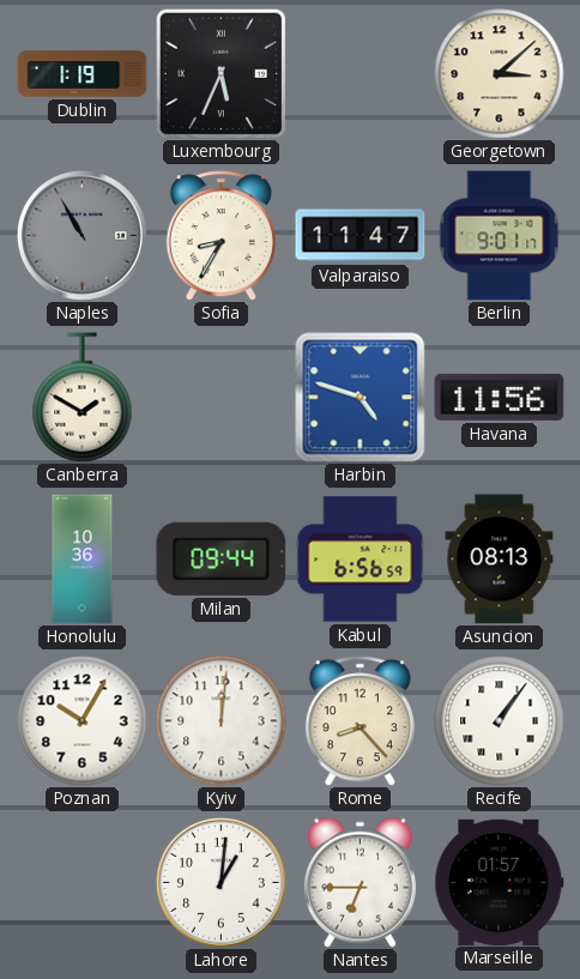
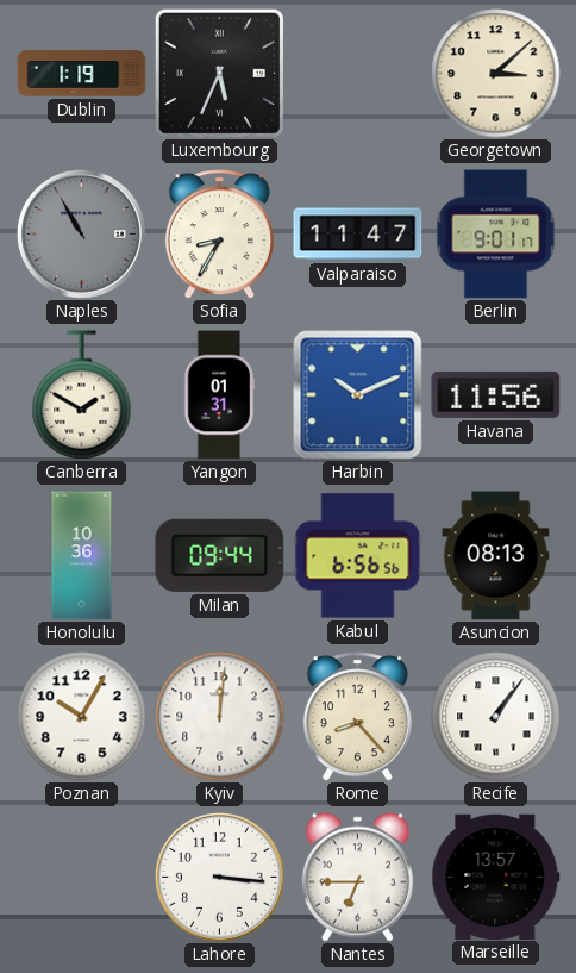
Yangon: none -> 01:31 (219, 395)
Harbin: 4:48 -> 10:11 (358, 395)
Kabul: 6:56:59 -> 6:56:56 (358, 556)
Lahore: 1:01 -> 3:16 (219, 877)
Marseille: 01:57 -> 13:57 (496, 877)
